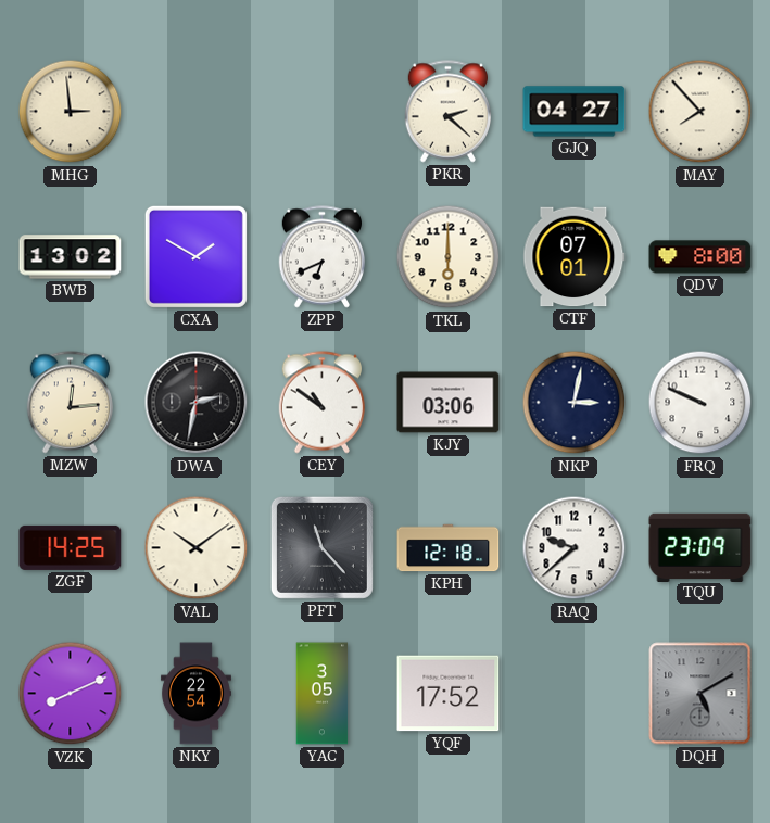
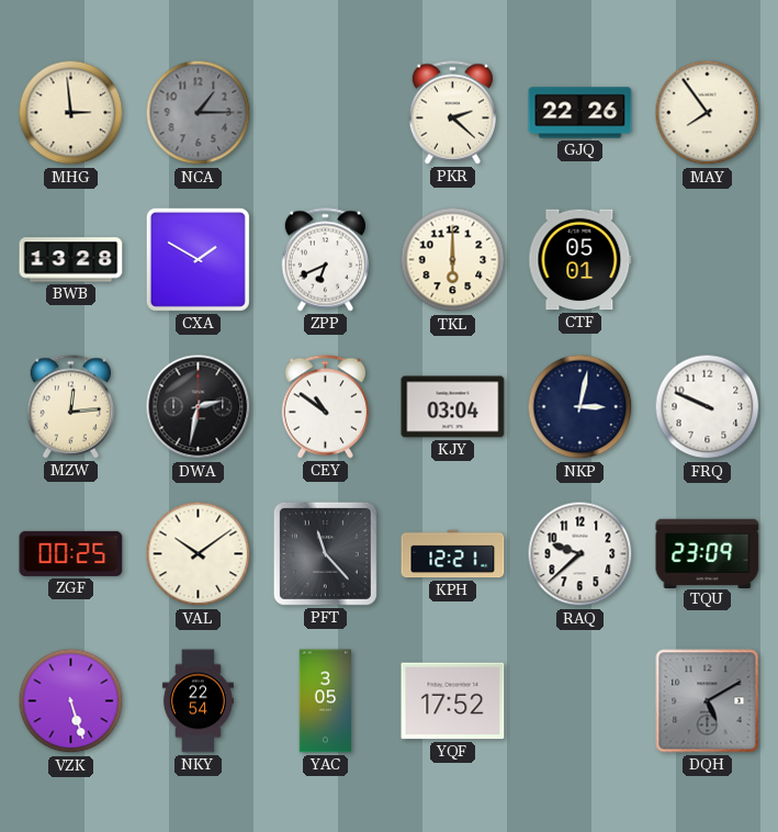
NCA: none -> 1:15 (199, 113)
GJQ: 04:27 -> 22:26 (580, 113)
MAY: 7:53 -> 7:54 (708, 113)
BWB: 13:02 -> 13:28 (71, 260)
CTF: 07:01 -> 05:01 (580, 260)
QDV: 8:00 -> none (700, 257)
KJY: 03:06 -> 03:04 (453, 407)
ZGF: 14:25 -> 00:25 (71, 553)
KPH: 12:18 -> 12:21 (453, 554)
VZK: 8:11 -> 5:27 (71, 701)
